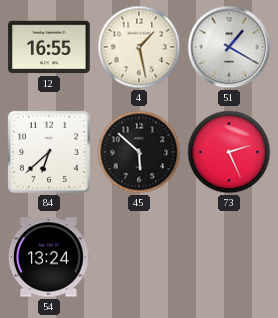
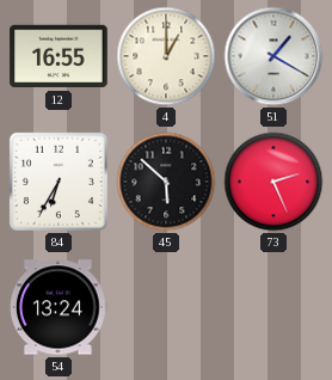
4: 1:28 -> 1:00 (166, 56)
84: 6:38 -> 6:35 (59, 182)
